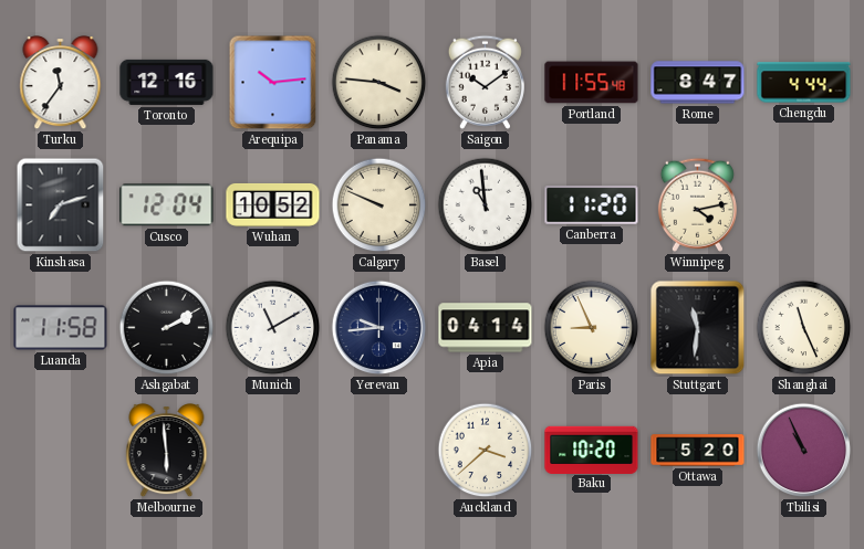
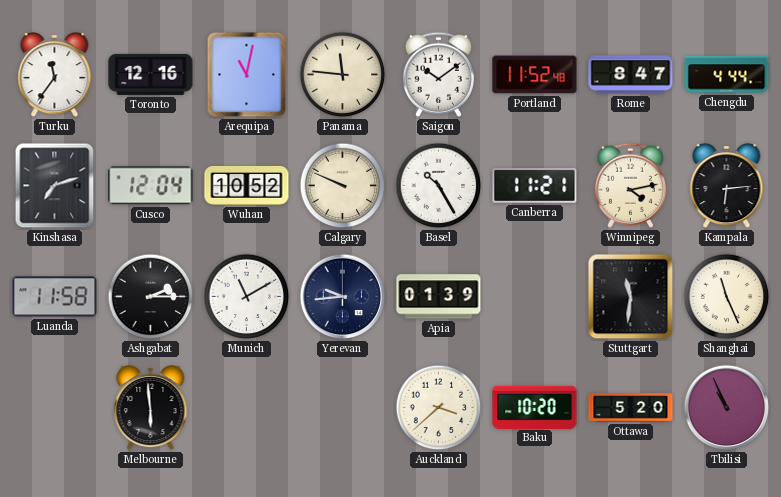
Arequipa: 10:14 -> 11:02 (247, 75)
Panama: 3:46 -> 11:46 (343, 75)
Portland: 11:55 -> 11:52 (535, 75)
Basel: 10:59 -> 10:25 (439, 186)
Canberra: 11:20 -> 11:21 (535, 186)
Kampala: none -> 6:14 (727, 187)
Ashgabat: 2:10 -> 2:15 (151, 297)
Apia: 04:14 -> 01:39 (439, 297)
Paris: 8:56 -> none (592, 328)
